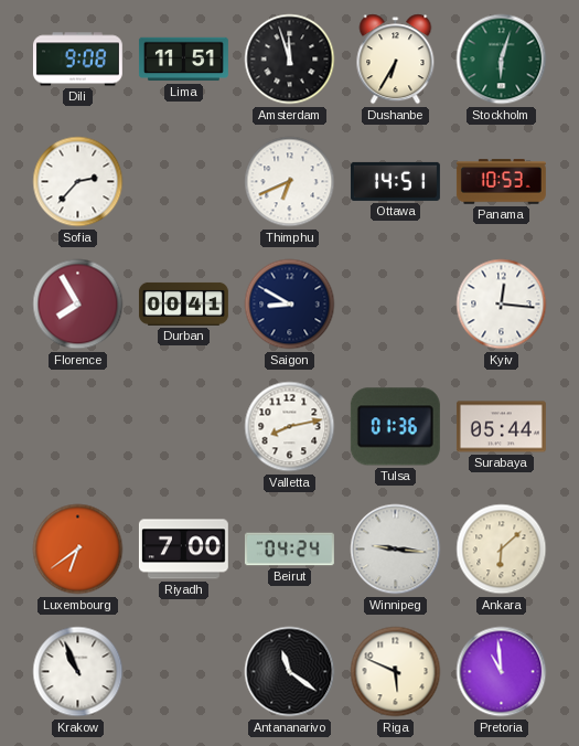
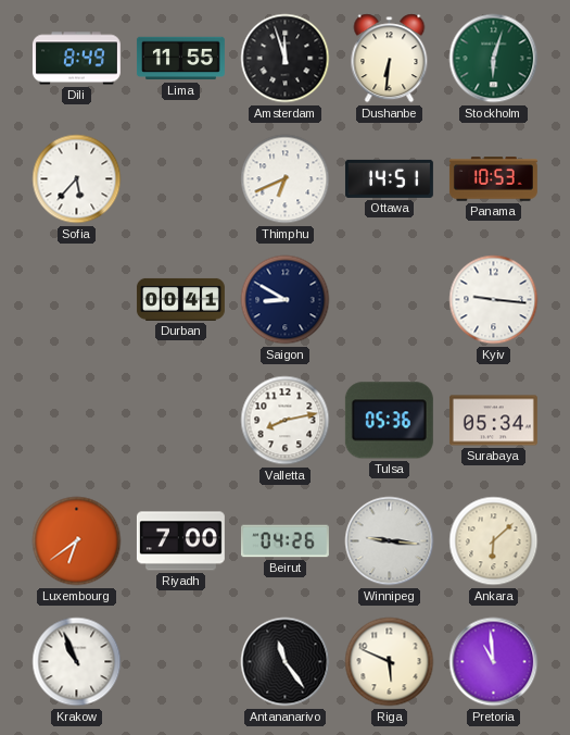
Dili: 9:08 -> 8:49 (76, 59)
Lima: 11:51 -> 11:55 (180, 59)
Dushanbe: 6:35 -> 6:31 (390, 59)
Sofia: 2:37 -> 5:37 (77, 179)
Florence: 7:55 -> none (78, 305)
Kyiv: 12:16 -> 9:16 (494, 300)
Tulsa: 01:36 -> 05:36 (389, 421)
Surabaya: 05:44 -> 05:34 (493, 421)
Beirut: 04:24 -> 04:26 (284, 541)
Antananarivo: 11:21 -> 11:24 (286, 662)
